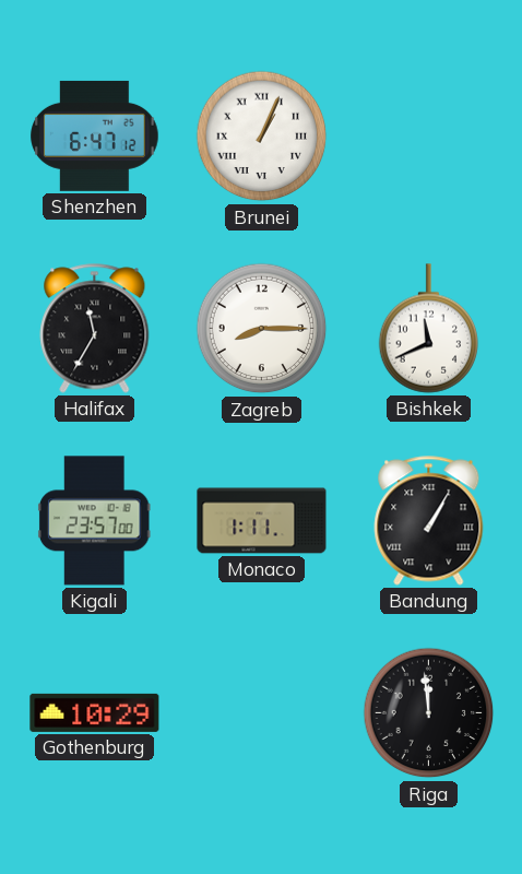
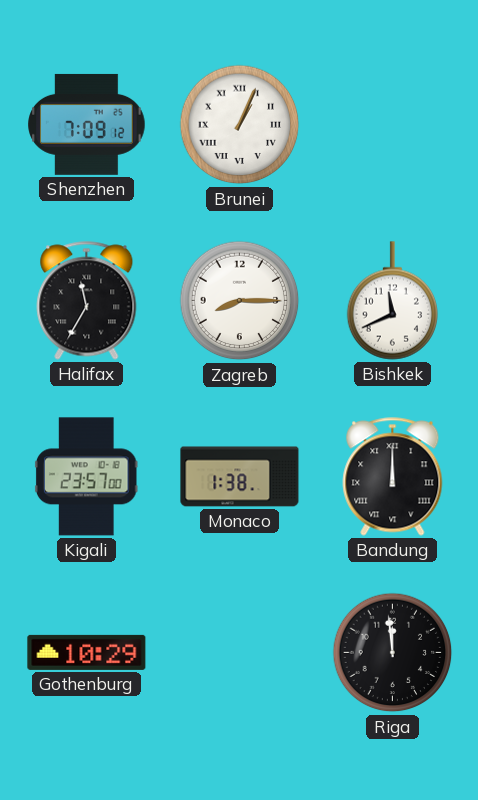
Shenzhen: 6:47 -> 7:09 (87, 124)
Monaco: 1:11 -> 1:38 (240, 477)
Bandung: 1:05 -> 12:00 (393, 477)
